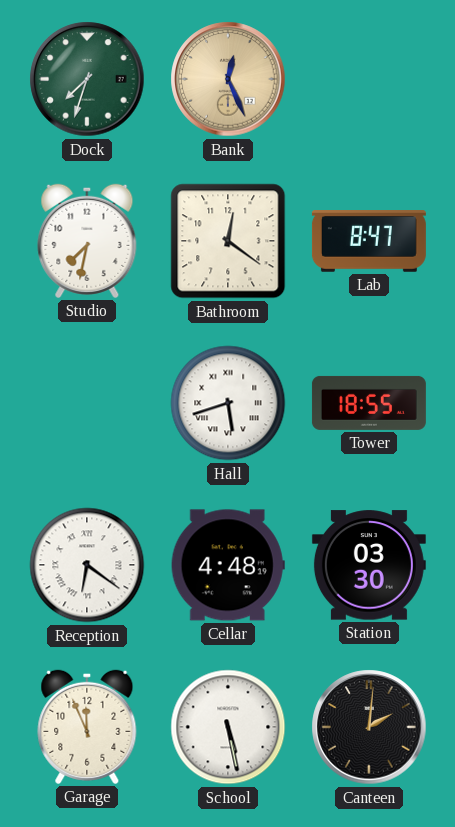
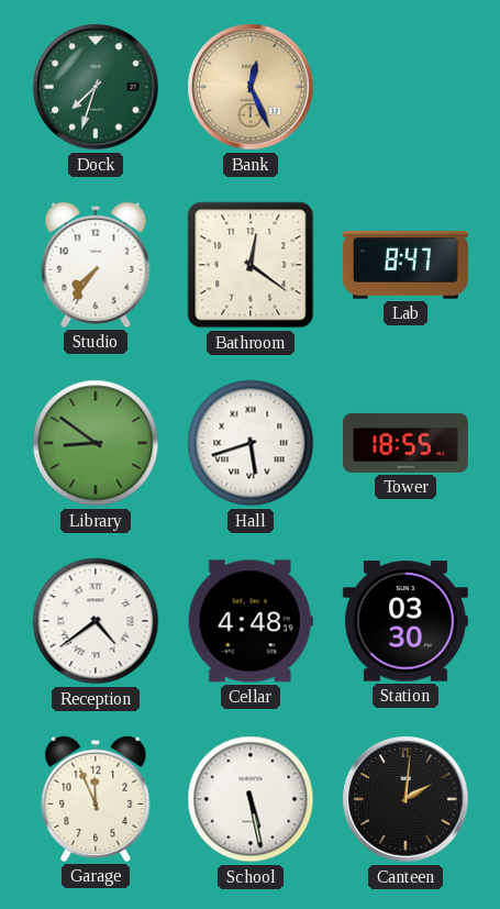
Studio: 7:32 -> 7:36 (96, 265)
Library: none -> 8:51 (96, 443)
Reception: 6:21 -> 4:39 (96, 621)
